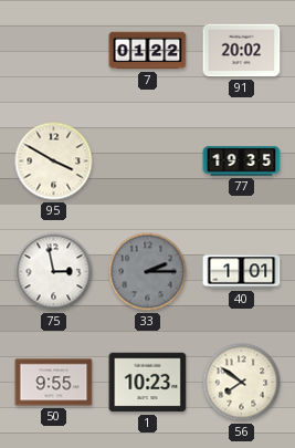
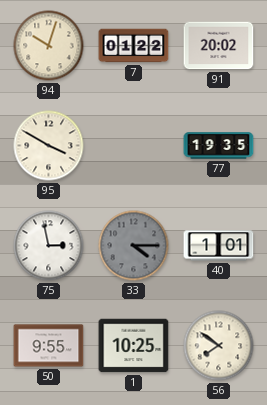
94: none -> 10:03 (49, 46)
33: 2:15 -> 4:15 (134, 246)
1: 10:23 -> 10:25 (134, 346)
